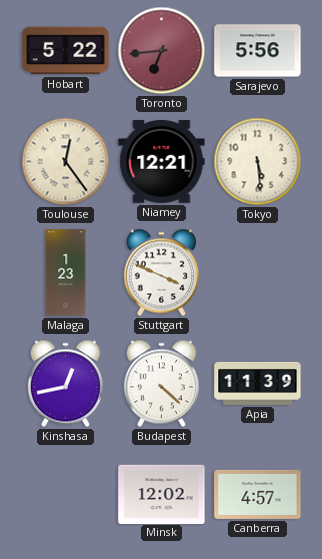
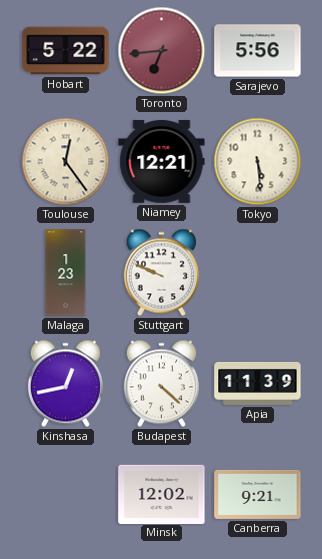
Stuttgart: 3:49 -> 9:49 (161, 273)
Canberra: 4:57 -> 9:21 (258, 494)
